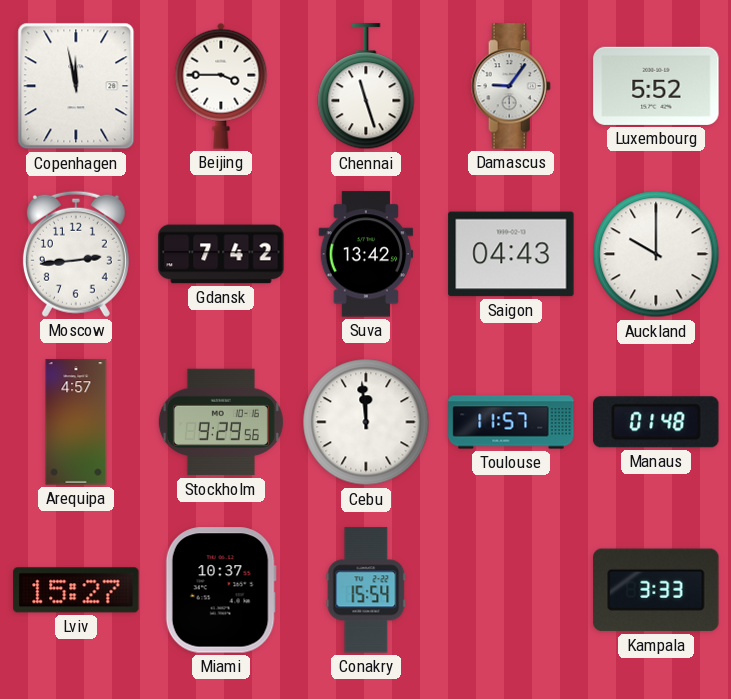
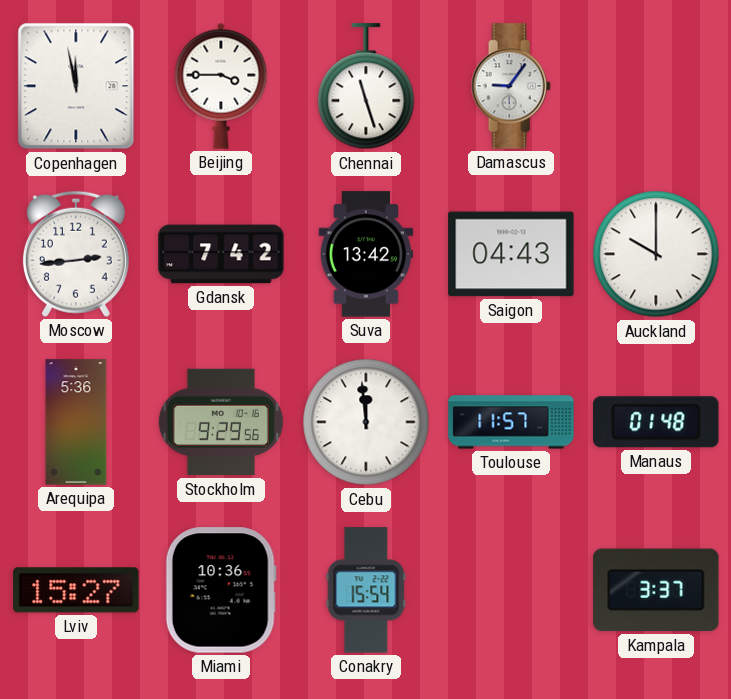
Luxembourg: 5:52 -> none (656, 86)
Arequipa: 4:57 -> 5:36 (76, 422)
Miami: 10:37 -> 10:36 (221, 590)
Kampala: 3:33 -> 3:37 (656, 590)
